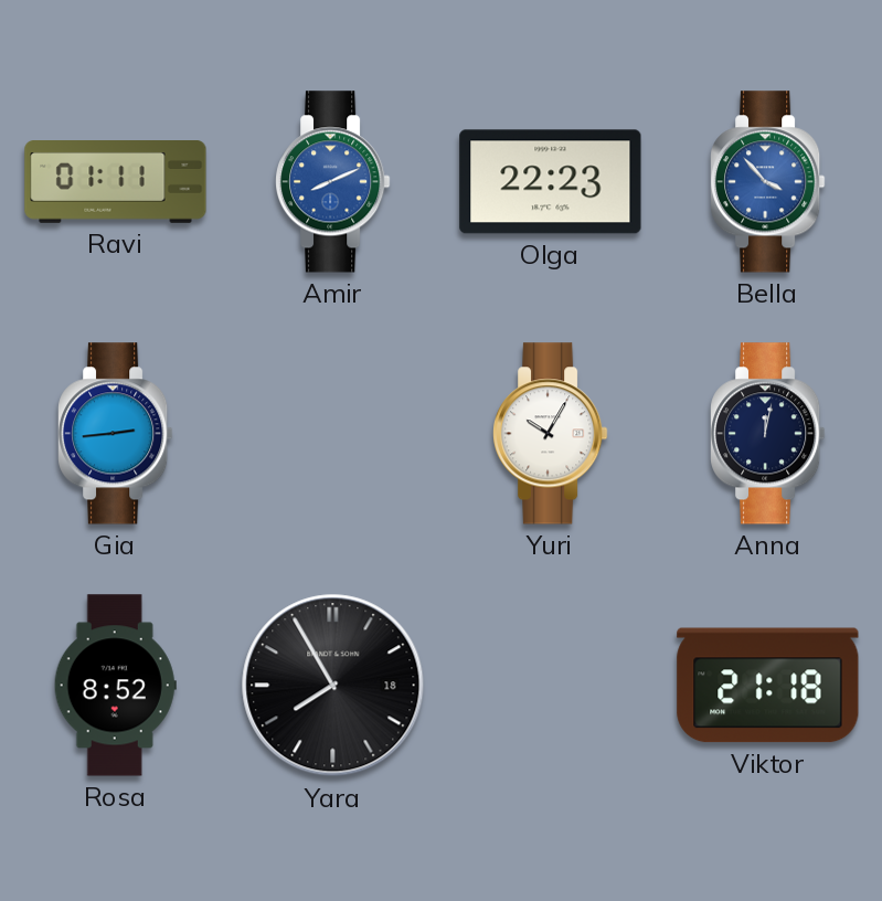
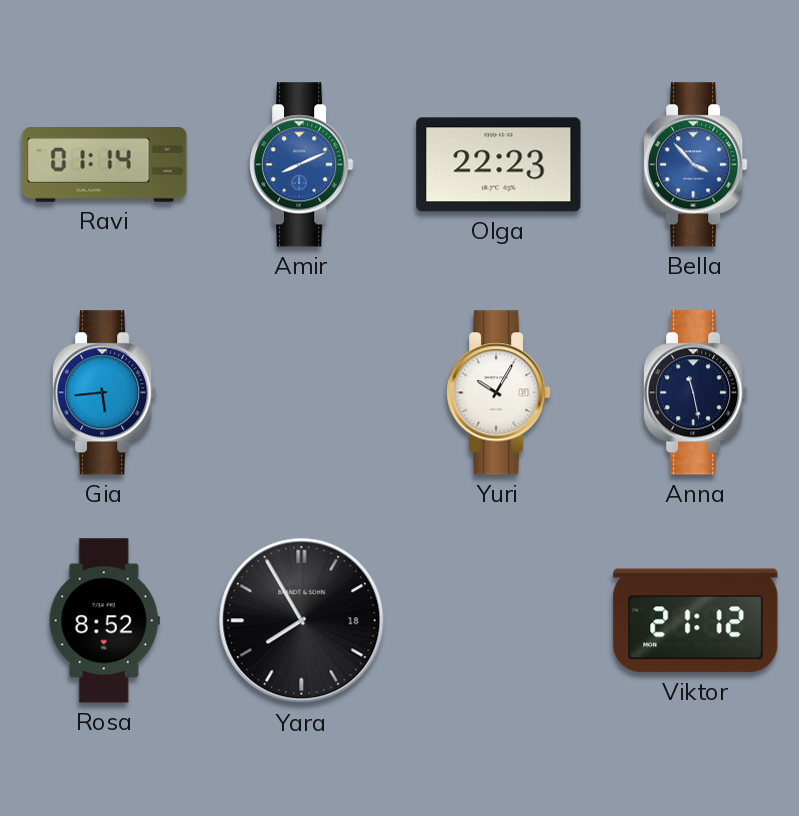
Ravi: 01:11 -> 01:14 (105, 165)
Gia: 2:44 -> 5:44 (105, 393)
Anna: 12:02 -> 11:28 (696, 393)
Viktor: 21:18 -> 21:12 (696, 621)
